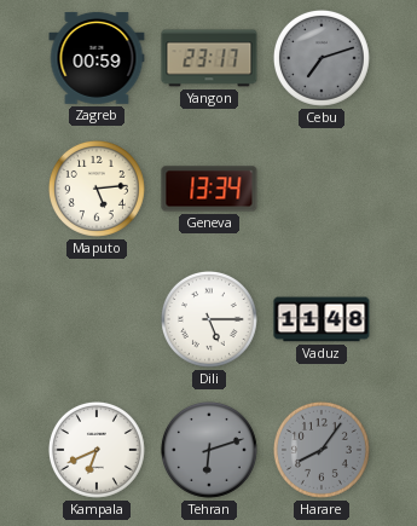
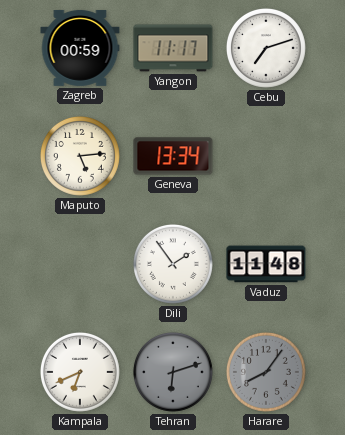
Yangon: 23:17 -> 11:17 (173, 48)
Cebu dial: grey -> white (266, 48)
Dili: 5:15 -> 1:54 (173, 264)
